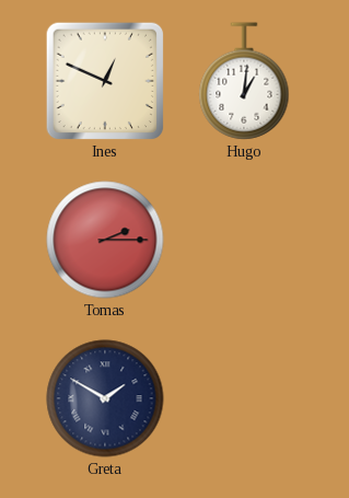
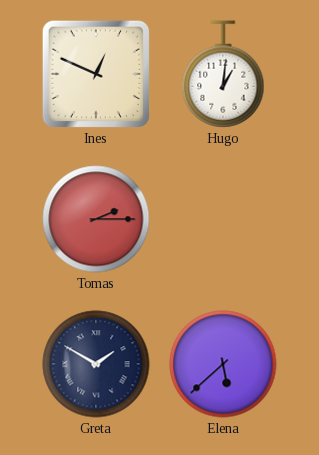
Elena: none -> 5:38 (223, 364)
